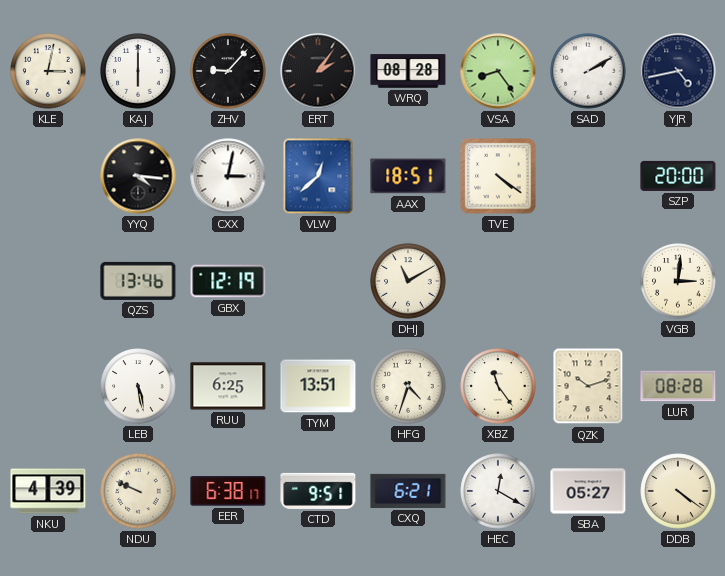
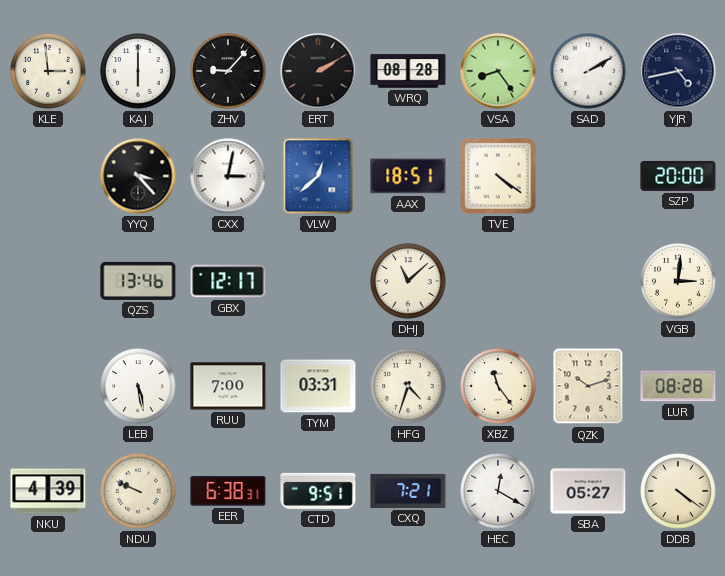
KLE: 3:02 -> 2:59 (48, 71)
ERT: 2:06 -> 2:10 (318, 71)
YYQ: 4:16 -> 3:23 (138, 176)
GBX: 12:19 -> 12:17 (228, 281)
DHJ: 11:10 -> 11:08 (408, 281)
RUU: 6:25 -> 7:00 (228, 386)
TYM: 13:51 -> 03:31 (318, 386)
EER: 6:38:17 -> 6:38:31 (228, 491)
CXQ: 6:21 -> 7:21 (408, 491)
